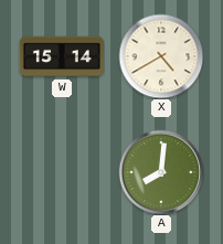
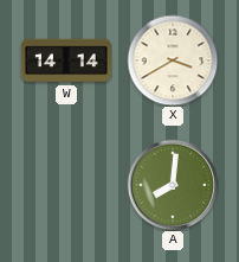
W: 15:14 -> 14:14 (66, 60)
X: 4:40 -> 3:40 (173, 60)
